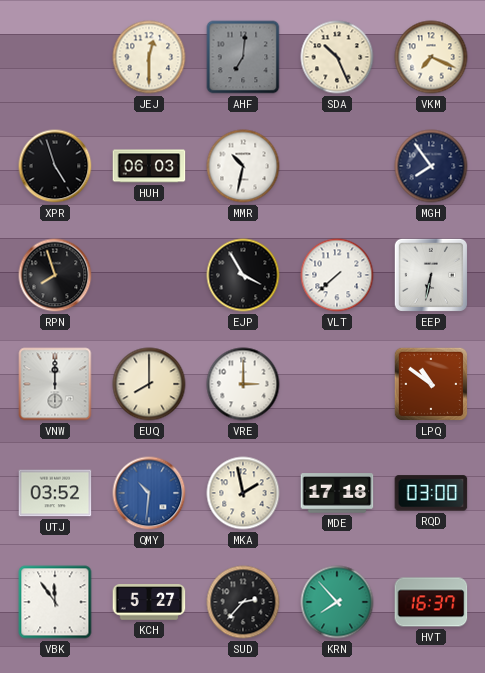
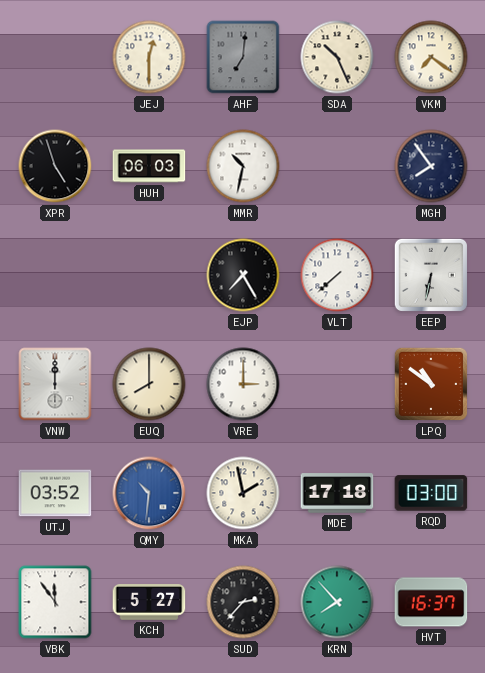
VKM: 7:19 -> 7:21 (431, 57)
RPN: 7:57 -> none (55, 275)
EJP: 3:55 -> 7:25 (243, 275)
